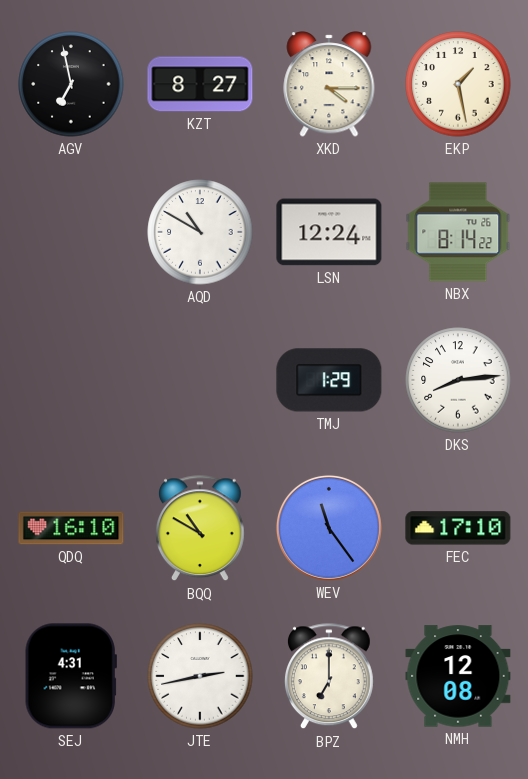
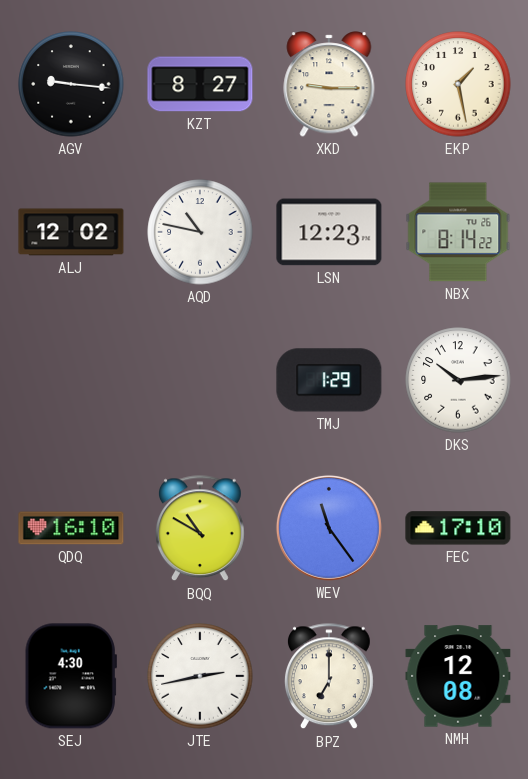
AGV: 6:58 -> 9:16 (71, 84)
XKD: 4:15 -> 9:15 (329, 84)
ALJ: none -> 12:02 (71, 232)
AQD: 10:50 -> 10:47 (200, 232)
LSN: 12:24 -> 12:23 (329, 232)
DKS: 8:14 -> 10:14 (458, 380)
SEJ: 4:31 -> 4:30 (71, 676)
